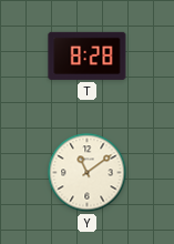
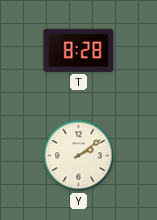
Y: 11:09 -> 2:09 (79, 156)
